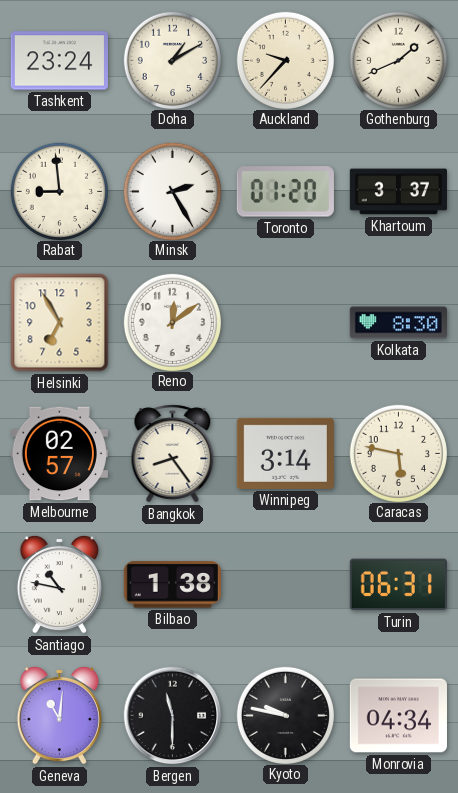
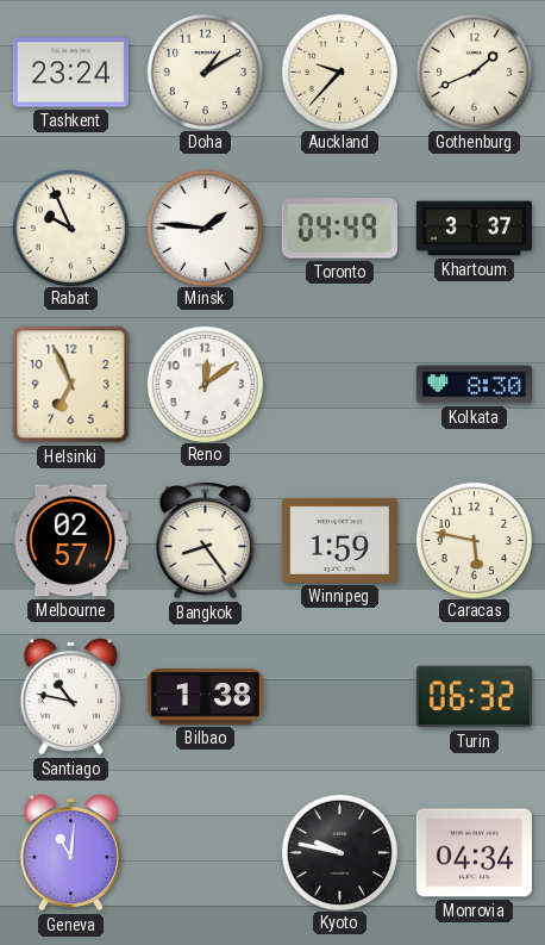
Rabat: 8:59 -> 9:56 (70, 228)
Minsk: 2:25 -> 1:46 (205, 228)
Toronto: 01:20 -> 04:49 (339, 229)
Helsinki: 6:55 -> 6:56 (71, 385)
Winnipeg: 3:14 -> 1:59 (339, 540)
Turin: 06:31 -> 06:32 (474, 697)
Bergen: 11:30 -> none (173, 716)
